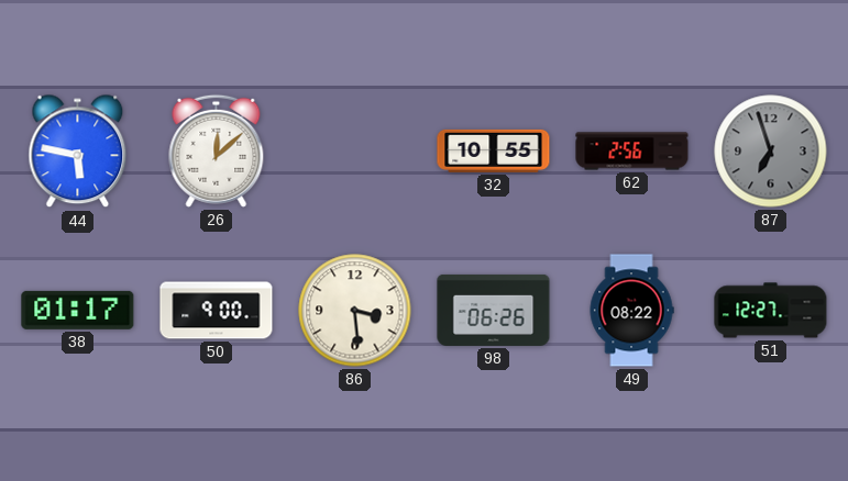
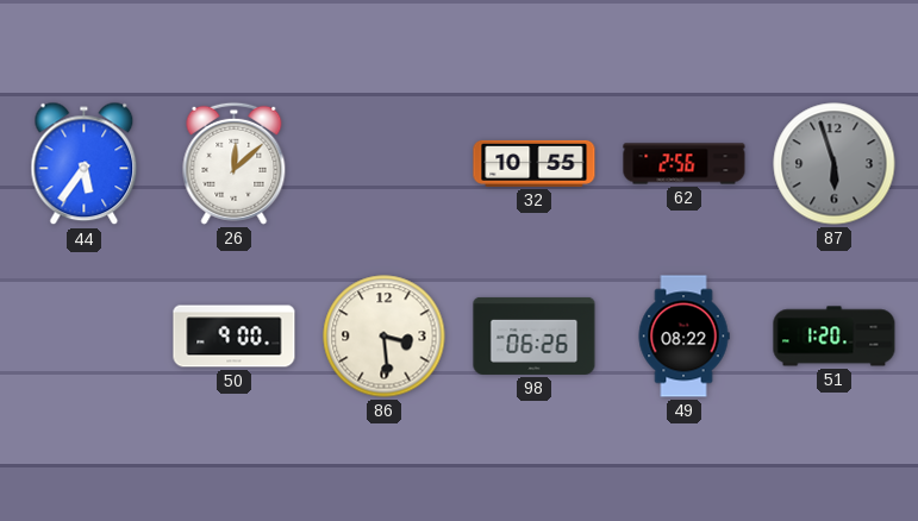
44: 5:47 -> 5:36 (85, 164)
87: 6:57 -> 5:57 (835, 164)
38: 01:17 -> none (78, 310)
51: 12:27 -> 1:20 (835, 337)
